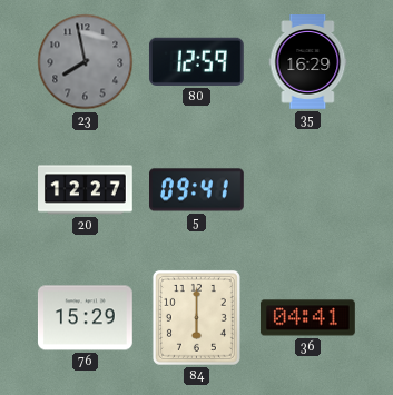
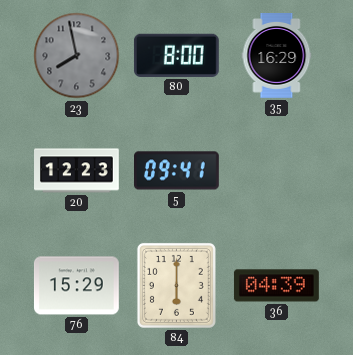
80: 12:59 -> 8:00 (176, 55)
20: 12:27 -> 12:23 (77, 171)
36: 04:41 -> 04:39 (276, 286)
